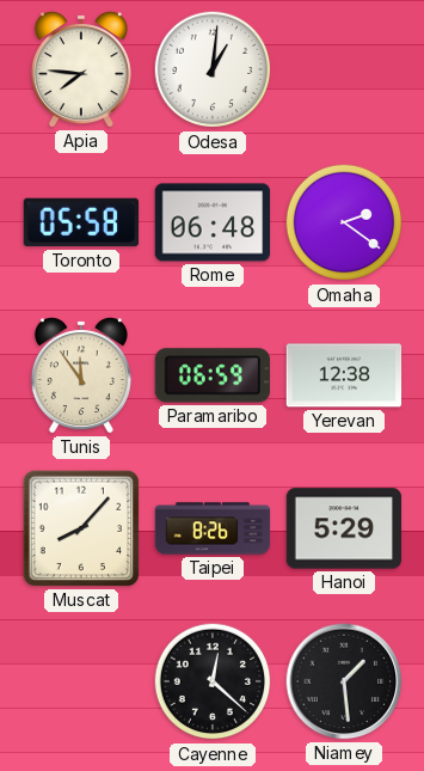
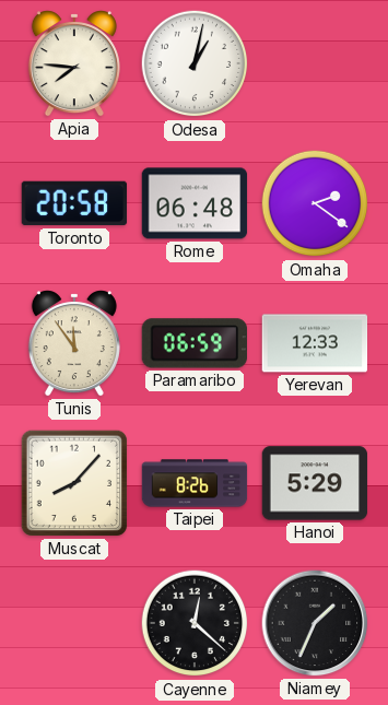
Odesa: 1:01 -> 1:02 (195, 63)
Toronto: 05:58 -> 20:58 (74, 203)
Yerevan: 12:38 -> 12:33 (315, 343)
Niamey: 1:29 -> 1:34 (315, 623)
